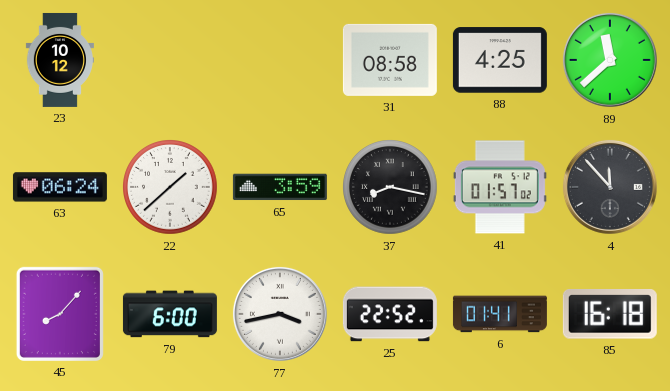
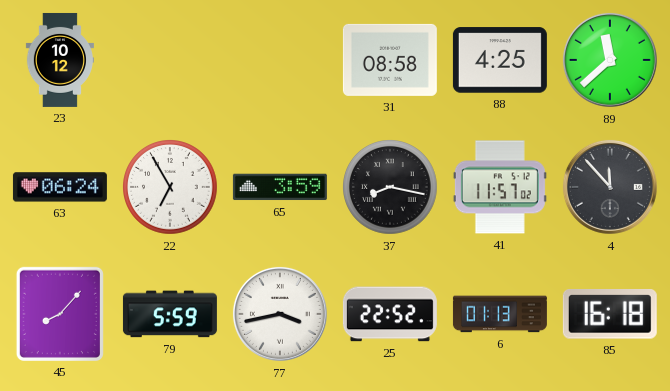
22: 1:38 -> 6:55 (171, 188)
41: 01:57 -> 11:57 (500, 187)
79: 6:00 -> 5:59 (170, 314)
6: 01:41 -> 01:13 (500, 314)
